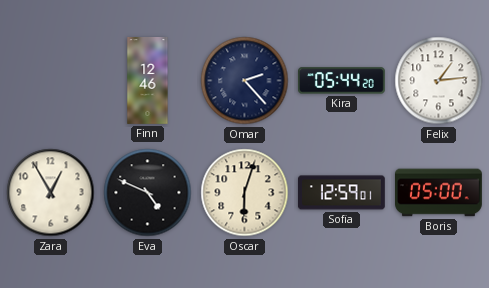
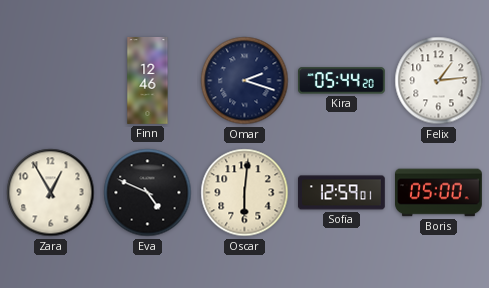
Omar: 2:23 -> 2:18 (245, 81)
Oscar: 6:03 -> 6:01 (245, 193)
